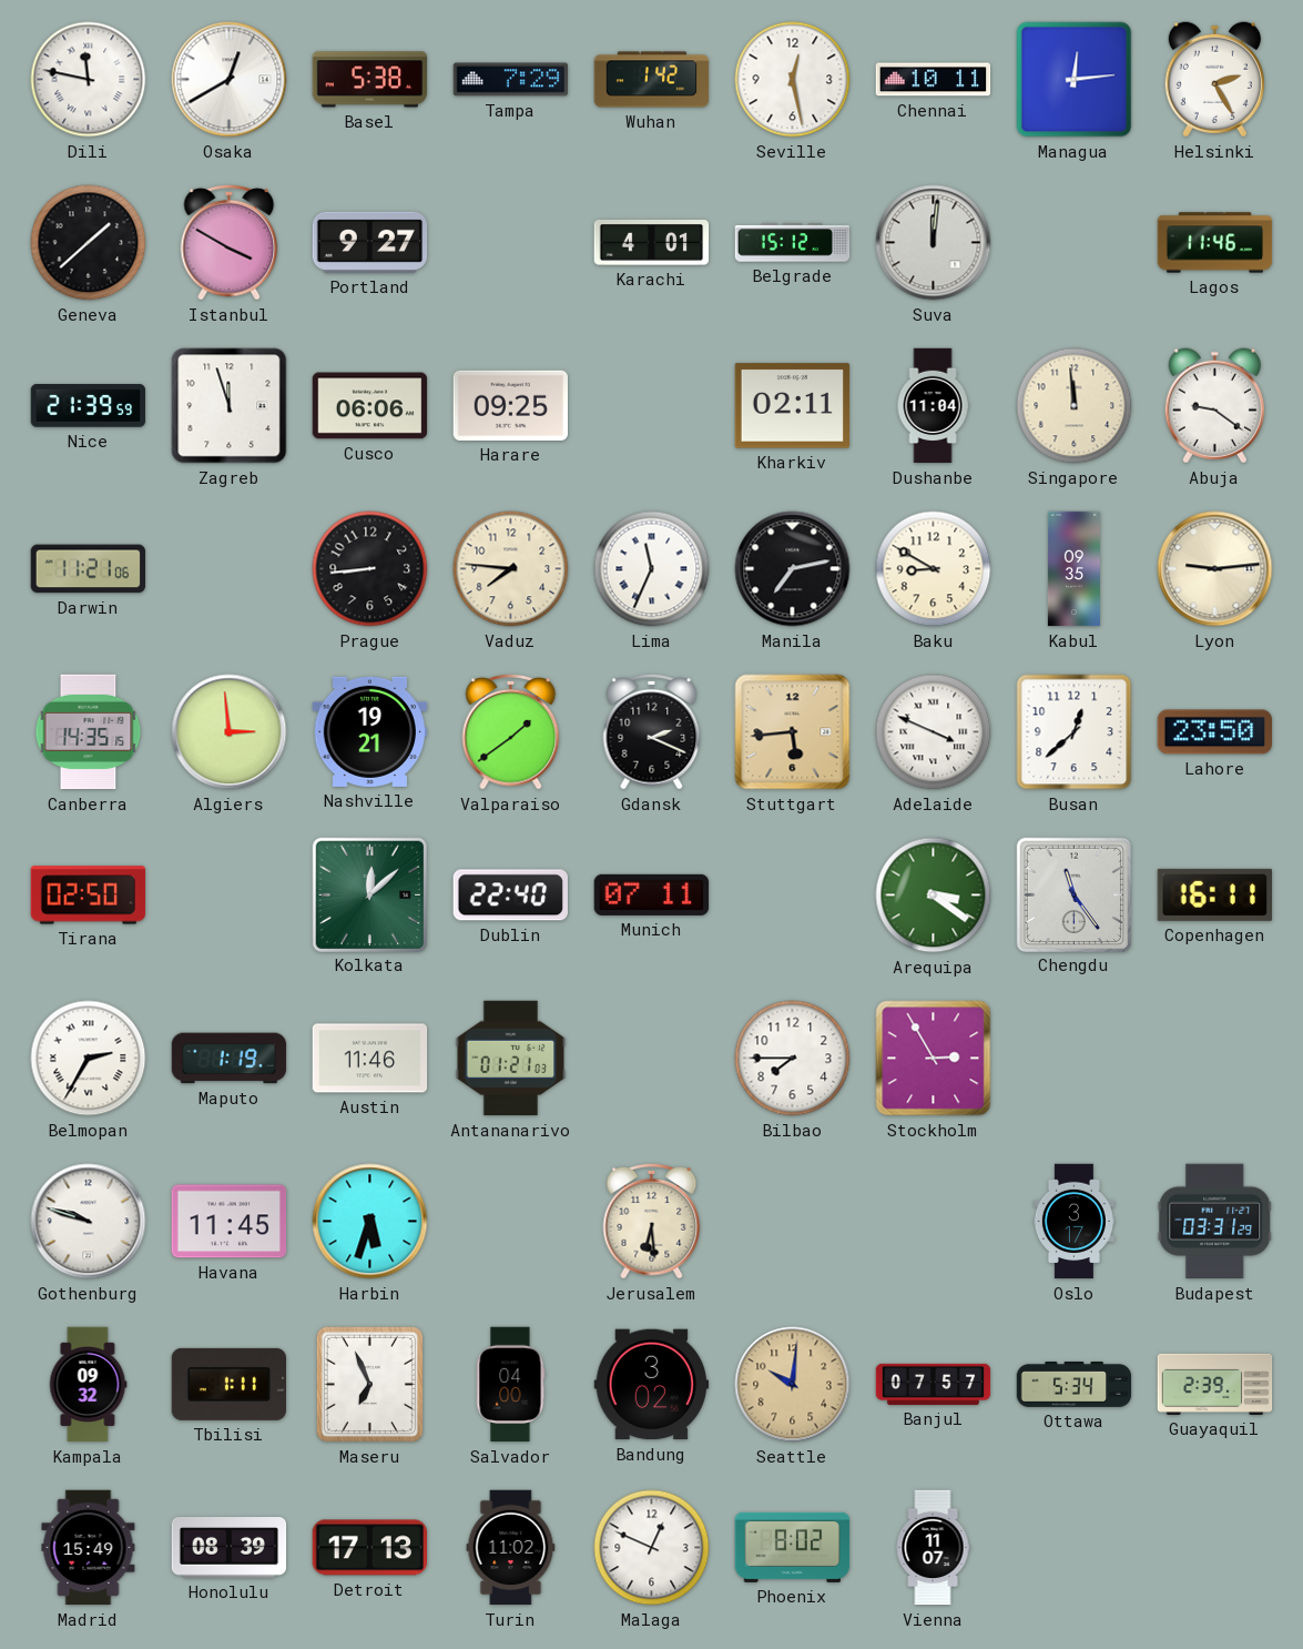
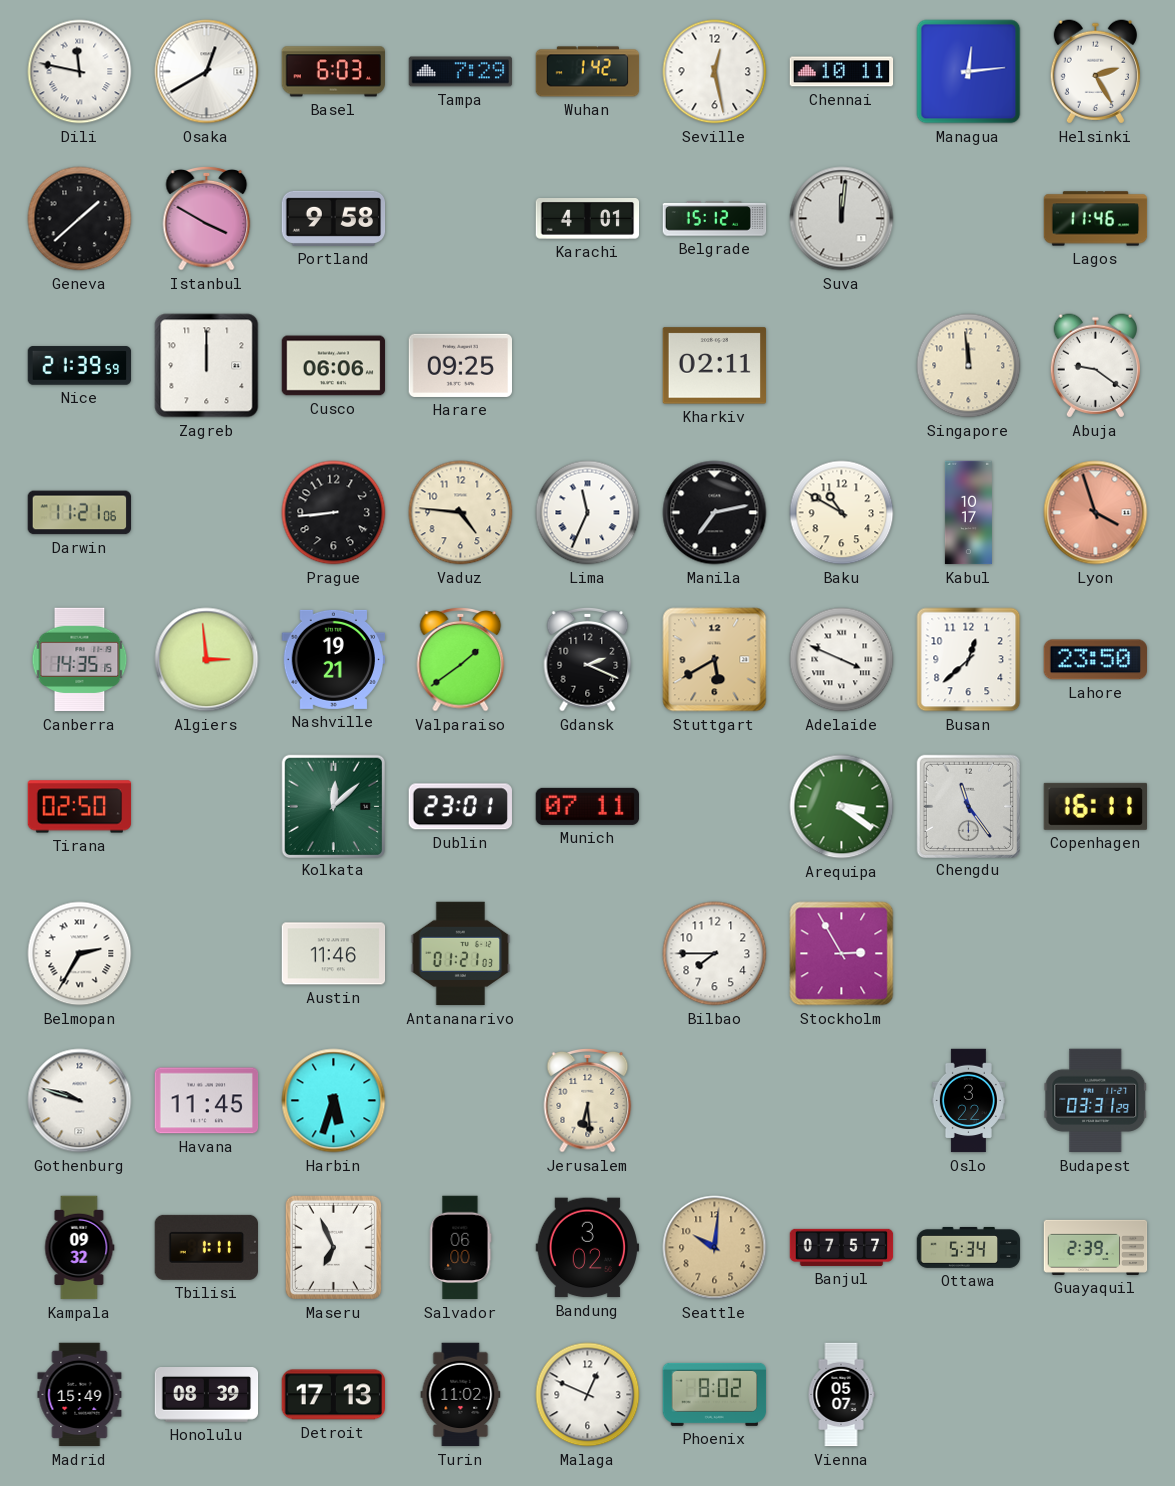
Basel: 5:38 -> 6:03 (334, 72)
Portland: 9:27 -> 9:58 (334, 218)
Zagreb: 11:57 -> 12:00 (207, 366)
Dushanbe: 11:04 -> none (933, 406)
Vaduz: 7:46 -> 4:46 (461, 513)
Baku: 8:50 -> 10:50 (842, 513)
Kabul: 09:35 -> 10:17 (968, 513)
Lyon: 9:14 -> 3:57 (1096, 513)
Lyon dial: cream -> salmon (1096, 513)
Stuttgart: 5:44 -> 5:40 (715, 660)
Dublin: 22:40 -> 23:01 (460, 807)
Maputo: 1:19 -> none (230, 1059)
Oslo: 3:17 -> 3:22 (968, 1101)
Salvador: 04:00 -> 06:00 (461, 1248)
Vienna: 11:07 -> 05:07 (841, 1395)
